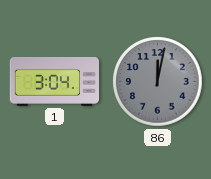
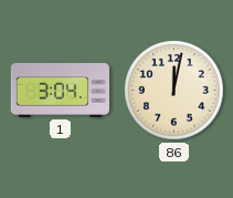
86 dial: grey -> cream (174, 91)
